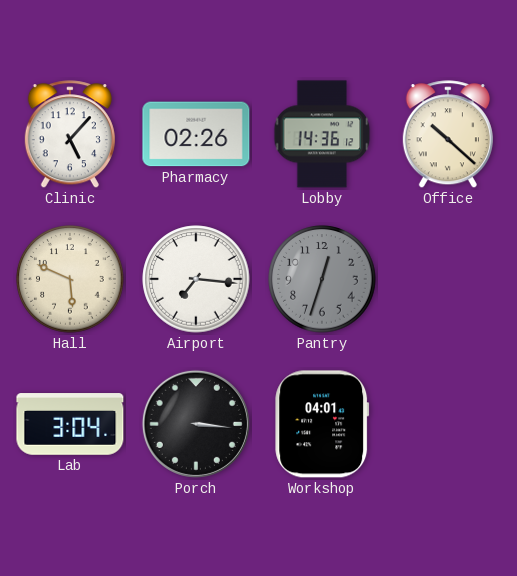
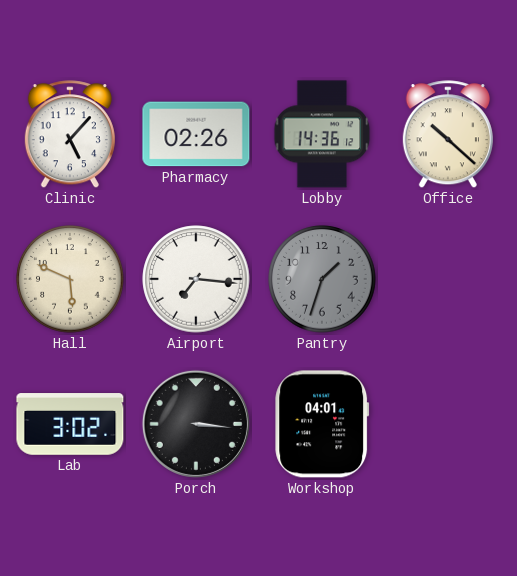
Pantry: 12:33 -> 1:33 (322, 279)
Lab: 3:04 -> 3:02 (70, 424)
